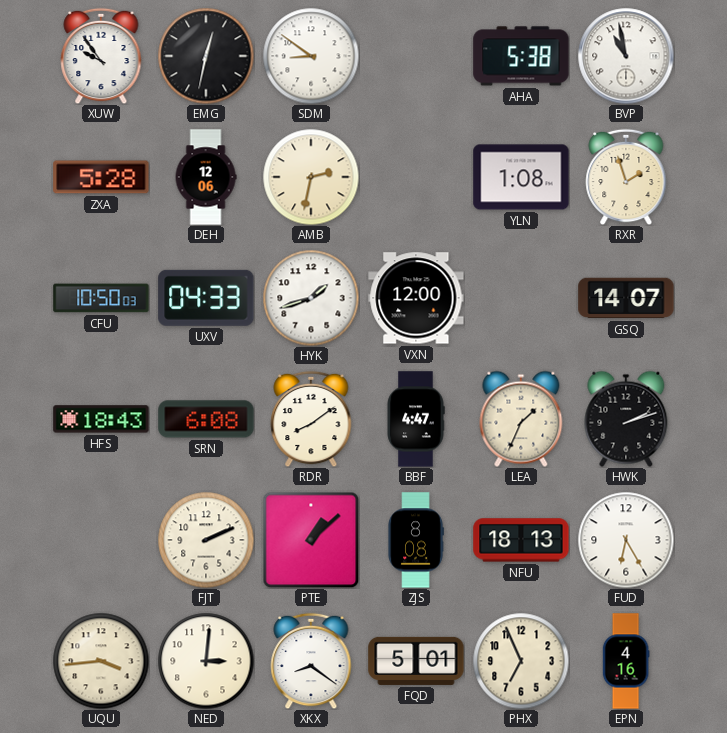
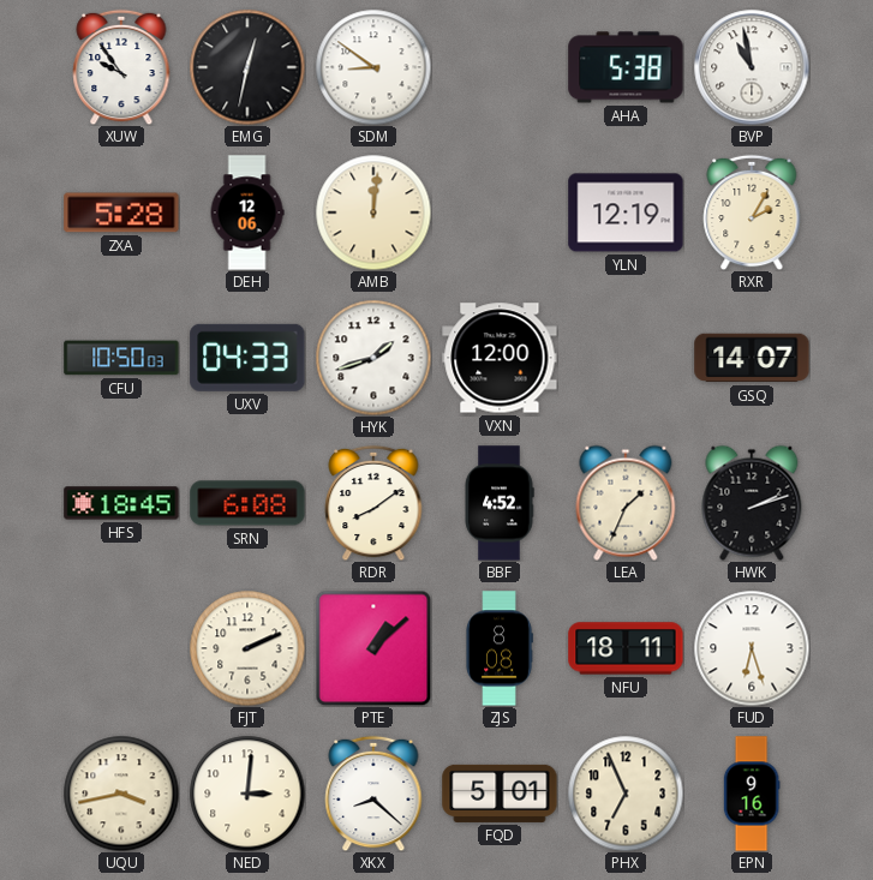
AMB: 2:32 -> 12:01 (373, 212)
YLN: 1:08 -> 12:19 (626, 212)
RXR: 1:57 -> 2:05 (752, 212)
HFS: 18:43 -> 18:45 (121, 503)
BBF: 4:47 -> 4:52 (500, 503)
NFU: 18:13 -> 18:11 (626, 648)
FUD: 6:25 -> 6:27 (752, 648)
UQU: 3:44 -> 3:43 (121, 794)
XKX: 8:21 -> 8:22 (373, 794)
EPN: 4:16 -> 9:16 (752, 794)
